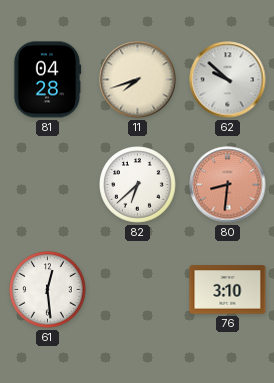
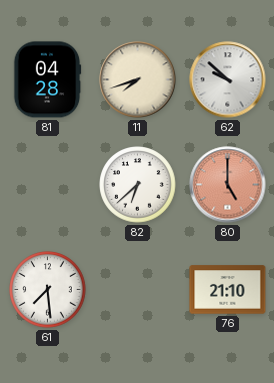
80: 8:31 -> 5:00 (228, 185)
61: 12:29 -> 7:29 (48, 290)
76: 3:10 -> 21:10 (228, 290)
